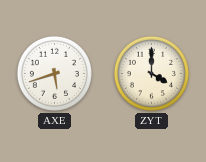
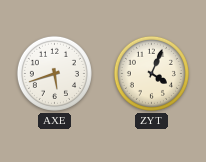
ZYT: 4:00 -> 4:04 (151, 73)
